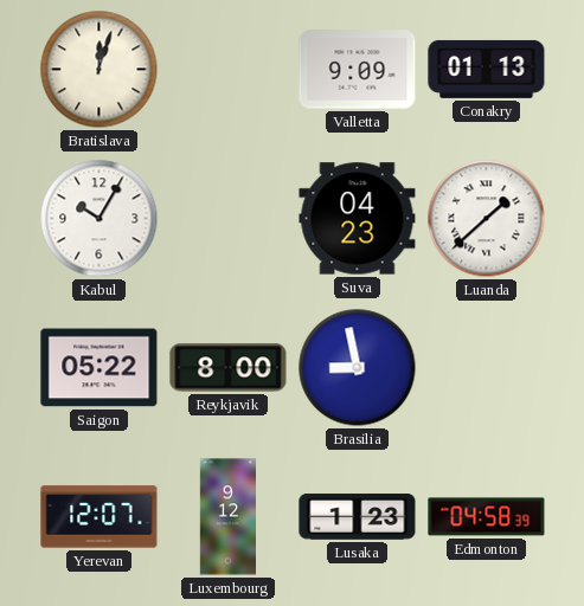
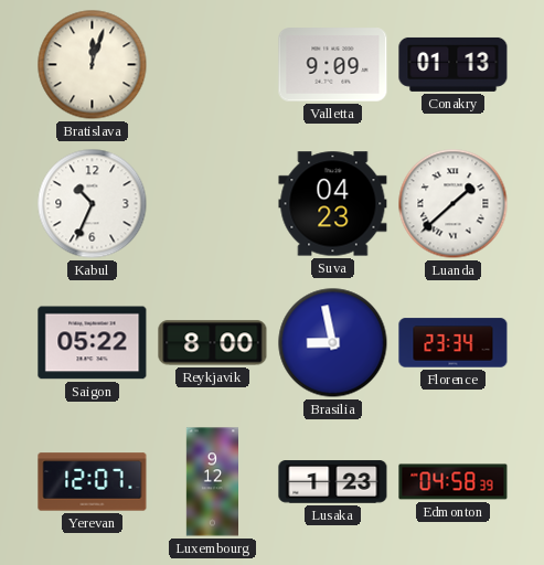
Kabul: 10:05 -> 10:34 (93, 204)
Florence: none -> 23:34 (454, 343)
